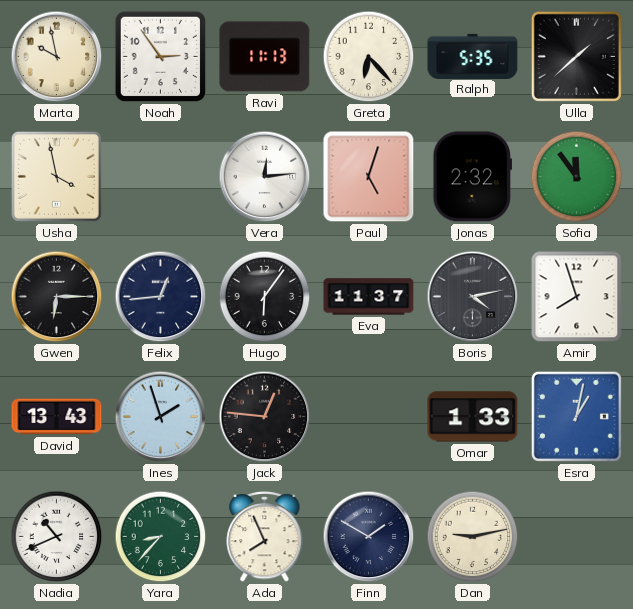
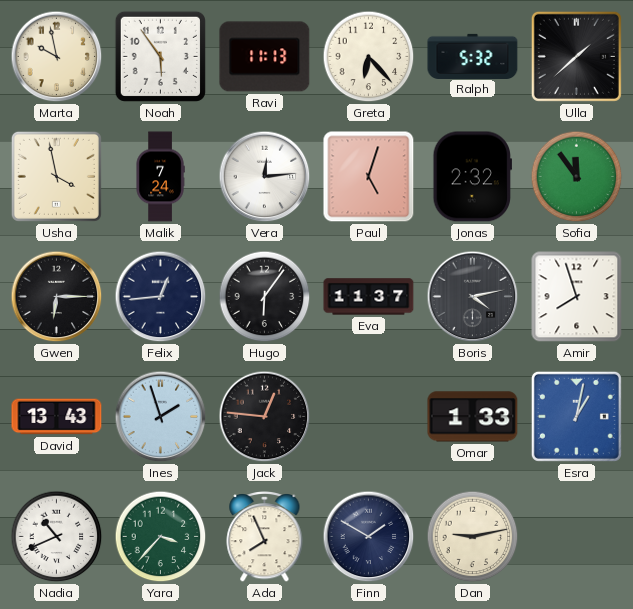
Noah: 2:54 -> 5:54 (160, 56)
Ralph: 5:35 -> 5:32 (473, 56)
Malik: none -> 7:24 (160, 177)
Yara: 8:37 -> 3:37 (161, 537)
